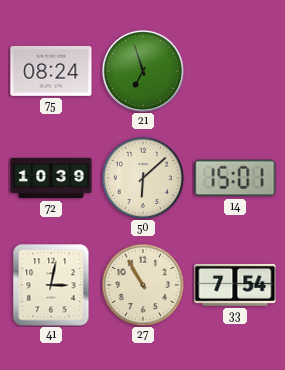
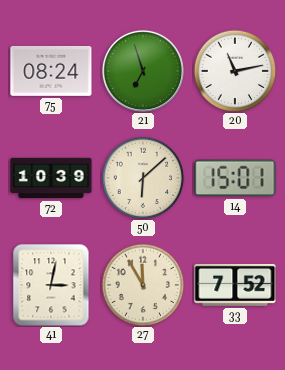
20: none -> 11:13 (235, 71)
27: 10:55 -> 11:55 (143, 285)
33: 7:54 -> 7:52 (235, 285)
